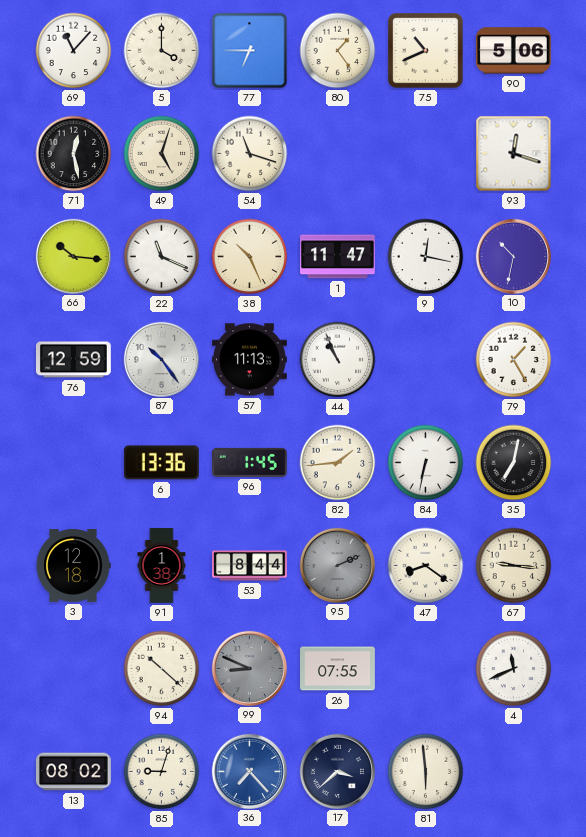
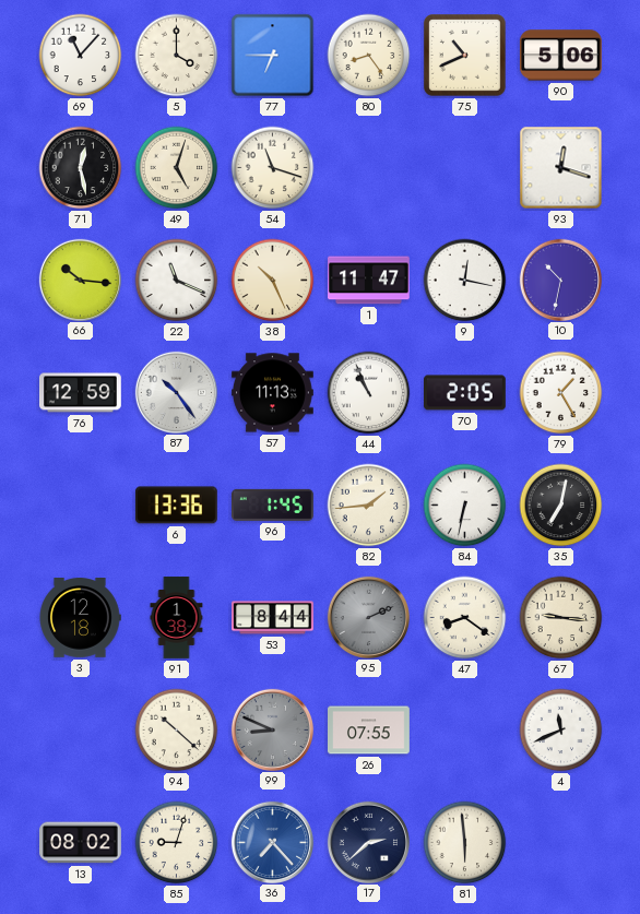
80: 1:24 -> 8:24 (369, 56)
70: none -> 2:05 (465, 393)
17: 3:38 -> 2:38 (368, 842)
